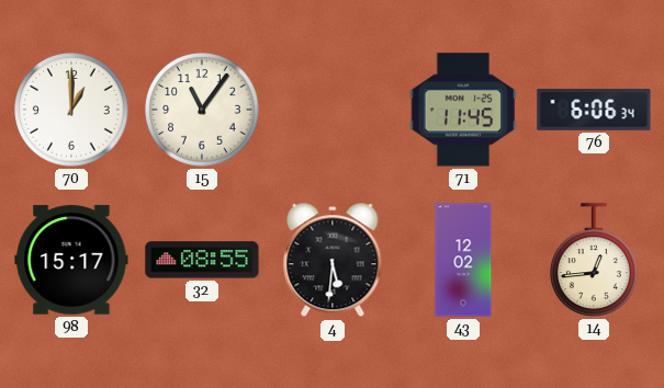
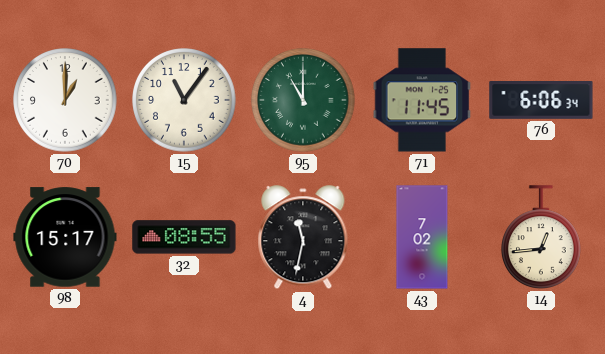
95: none -> 11:00 (303, 100)
4: 5:31 -> 11:32 (303, 238)
43: 12:02 -> 7:02 (422, 237)
